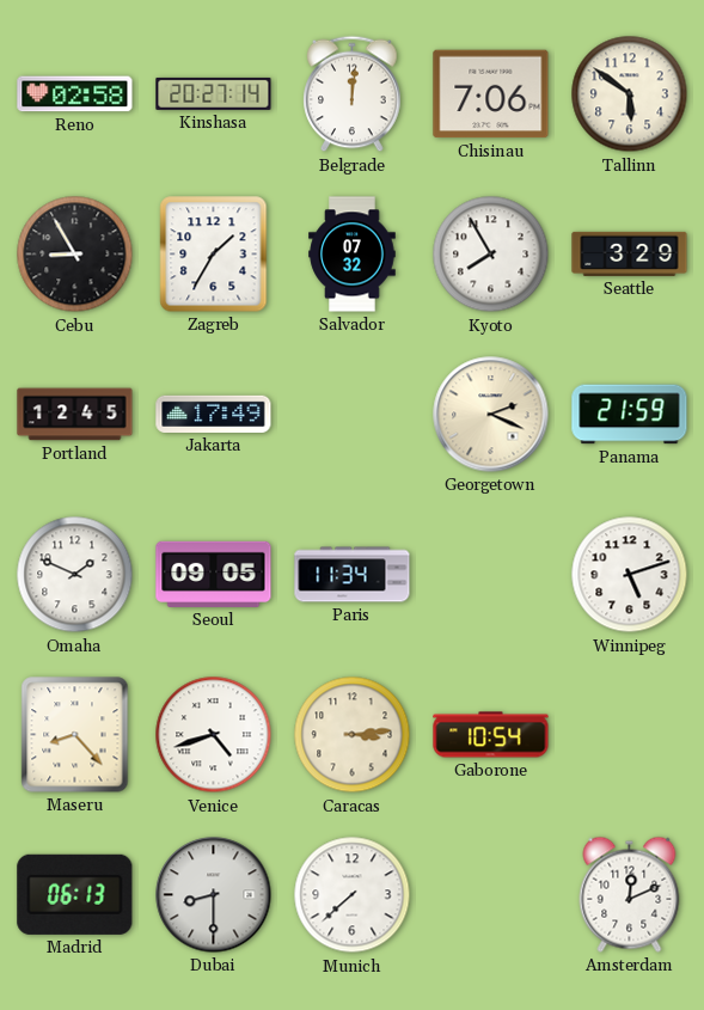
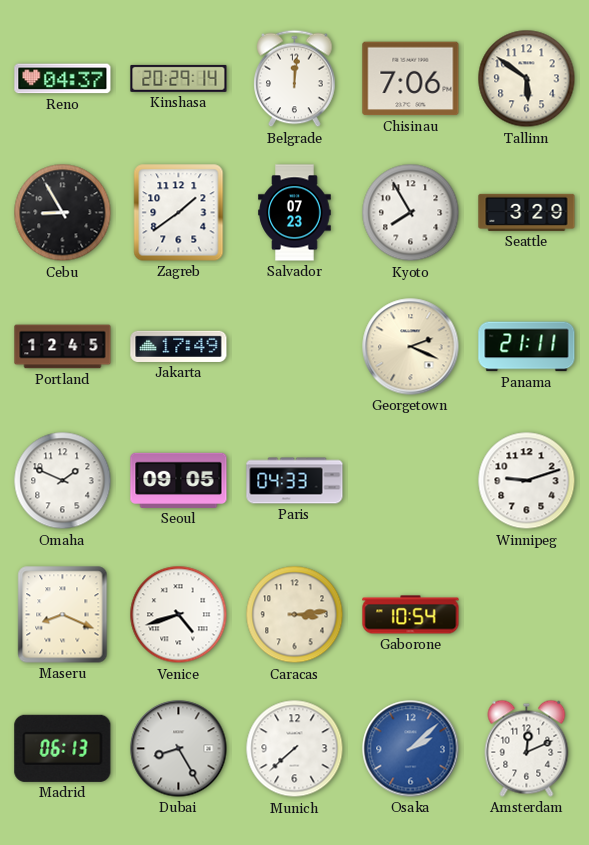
Reno: 02:58 -> 04:37 (63, 79)
Kinshasa: 20:27 -> 20:29 (179, 78)
Zagreb: 1:35 -> 1:39 (179, 213)
Salvador: 07:32 -> 07:23 (295, 213)
Panama: 21:59 -> 21:11 (527, 347)
Paris: 11:34 -> 04:33 (295, 481)
Winnipeg: 5:12 -> 9:12 (527, 481)
Maseru: 8:23 -> 8:19 (63, 615)
Dubai: 8:30 -> 8:25 (179, 749)
Osaka: none -> 2:08 (411, 749)
